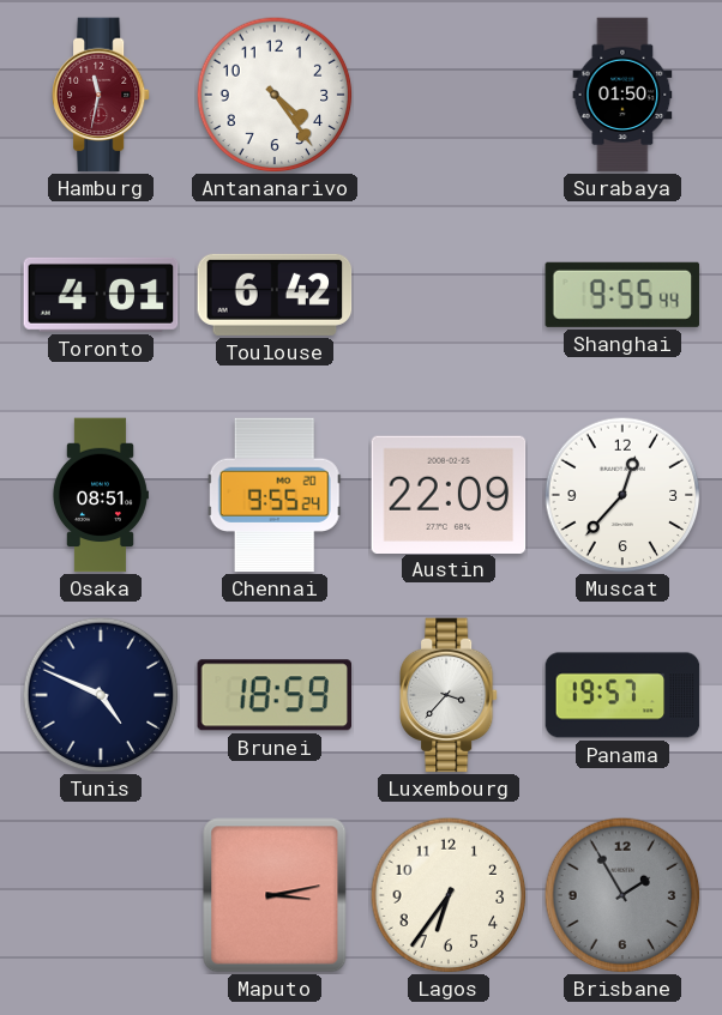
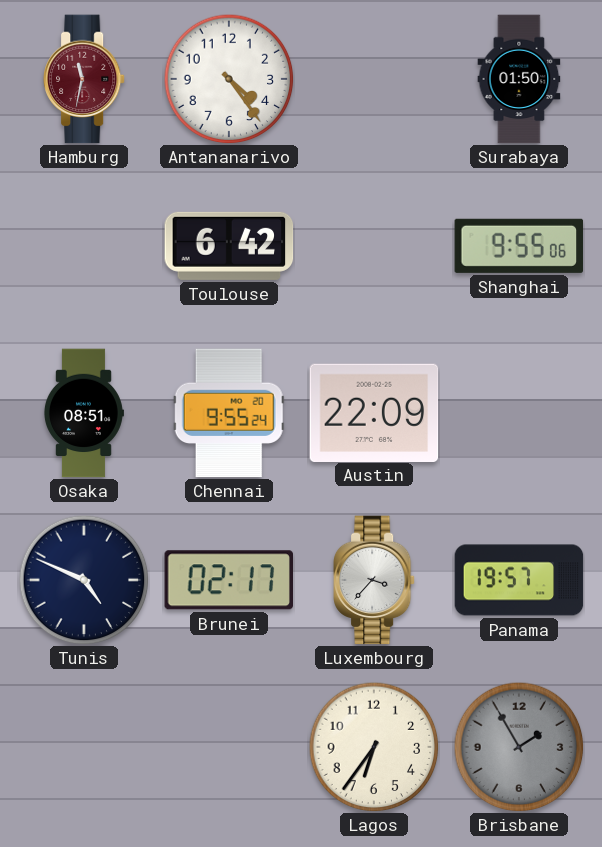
Toronto: 4:01 -> none (101, 295)
Shanghai: 9:55:44 -> 9:55:06 (519, 246)
Muscat: 12:37 -> none (622, 495)
Brunei: 18:59 -> 02:17 (228, 580)
Maputo: 3:13 -> none (275, 895)
